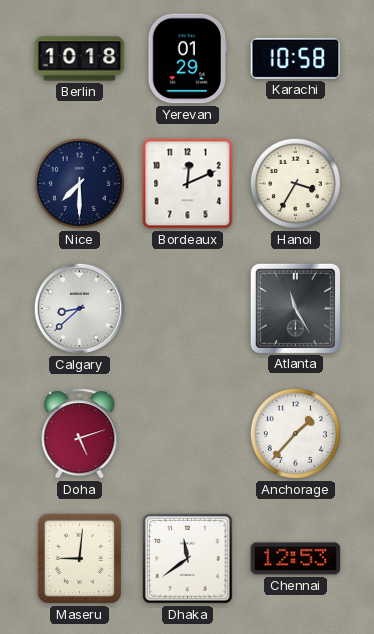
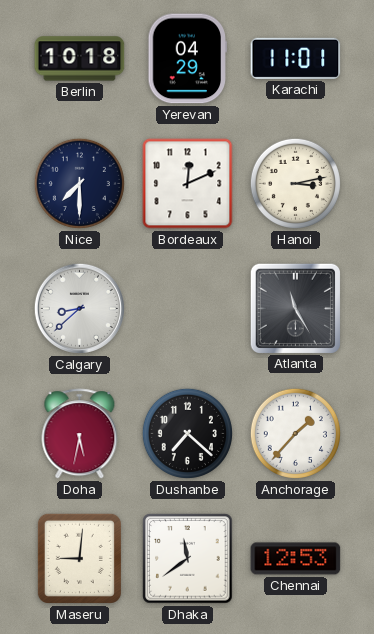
Yerevan: 01:29 -> 04:29 (188, 59)
Karachi: 10:58 -> 11:01 (296, 58)
Hanoi: 3:35 -> 3:13 (295, 183)
Doha: 5:12 -> 5:32 (80, 434)
Dushanbe: none -> 7:22 (187, 433)
